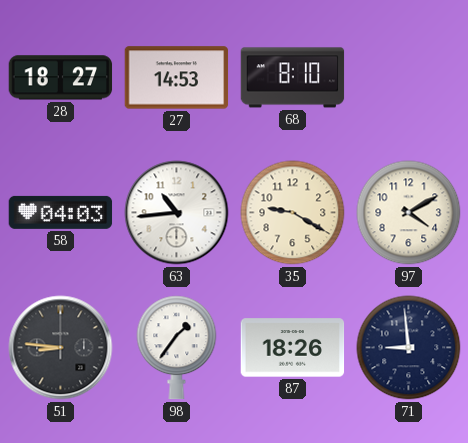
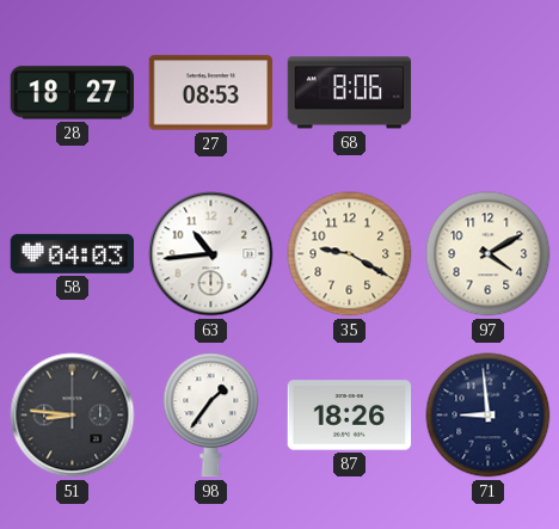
27: 14:53 -> 08:53 (211, 93)
68: 8:10 -> 8:06 (350, 93)
